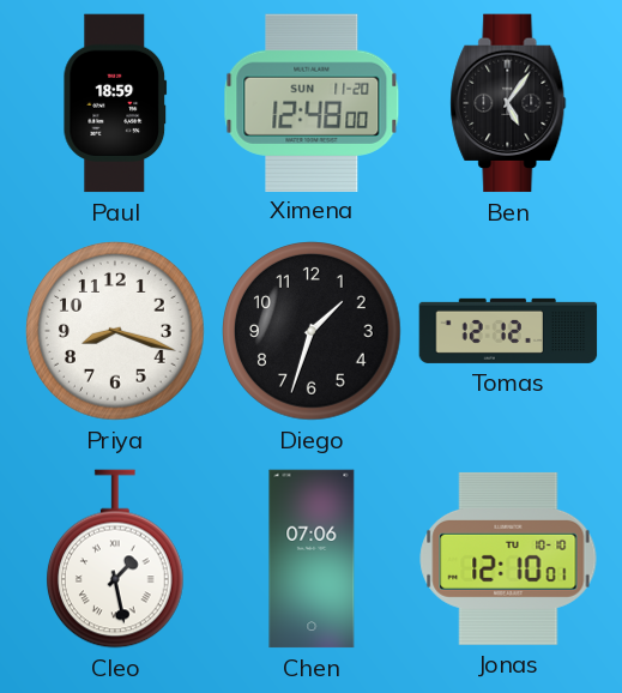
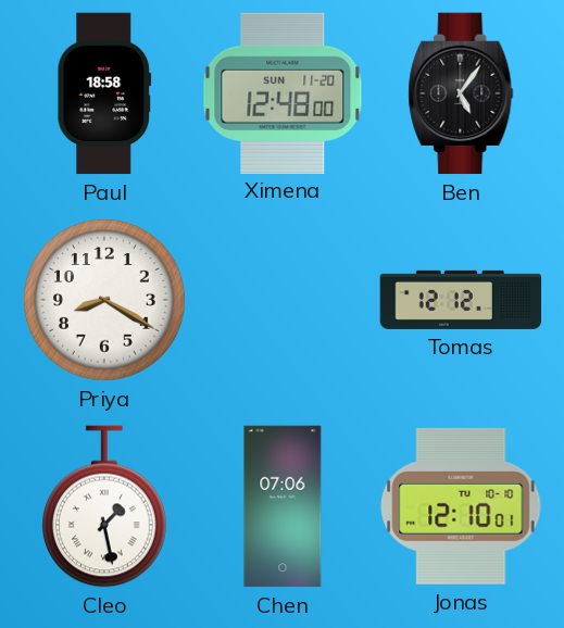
Paul: 18:59 -> 18:58 (104, 93)
Priya: 8:18 -> 8:20 (104, 300)
Diego: 1:33 -> none (312, 331)
